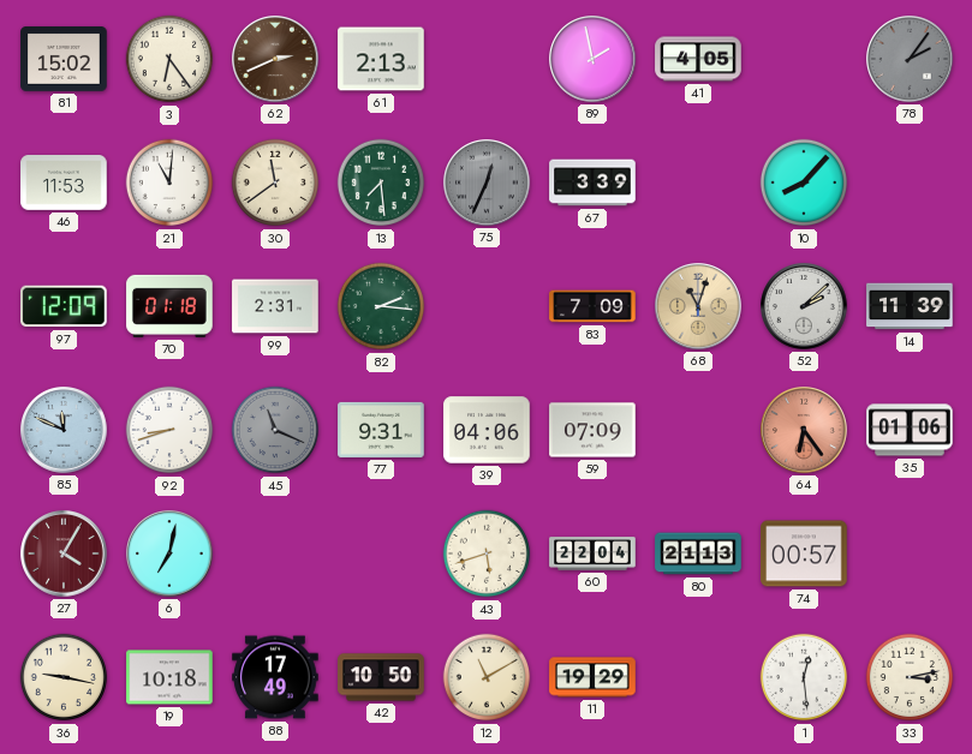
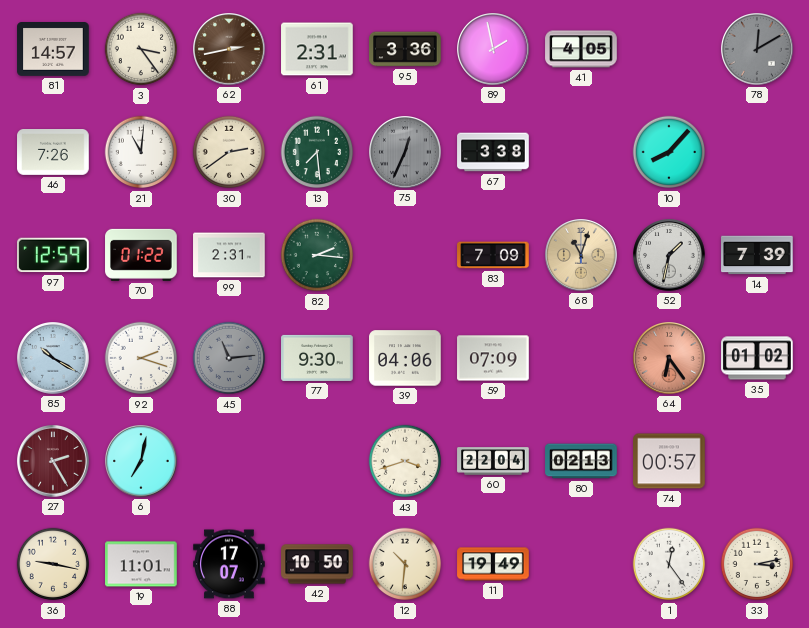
81: 15:02 -> 14:57 (53, 50)
3: 6:24 -> 3:24 (141, 49)
62: 2:41 -> 2:43 (230, 50)
61: 2:13 -> 2:31 (317, 49)
95: none -> 3:36 (405, 49)
78: 2:06 -> 12:10 (758, 50)
46: 11:53 -> 7:26 (53, 153)
30: 11:39 -> 2:39 (229, 152)
67: 3:39 -> 3:38 (493, 152)
97: 12:09 -> 12:59 (54, 255)
70: 01:18 -> 01:22 (141, 255)
52: 2:08 -> 1:32 (670, 256)
14: 11:39 -> 7:39 (757, 255)
85: 11:49 -> 10:20 (54, 359)
92: 8:42 -> 2:18 (141, 358)
45: 11:19 -> 11:14 (229, 358)
77: 9:31 -> 9:30 (317, 358)
35: 01:06 -> 01:02 (757, 358)
27: 4:05 -> 2:25 (54, 462)
43: 5:42 -> 3:42 (405, 461)
80: 21:13 -> 02:13 (581, 461)
19: 10:18 -> 11:01 (141, 564)
88: 17:49 -> 17:07 (229, 564)
12: 11:10 -> 10:31 (405, 564)
11: 19:29 -> 19:49 (493, 564)
1: 12:29 -> 12:24 (669, 564)
